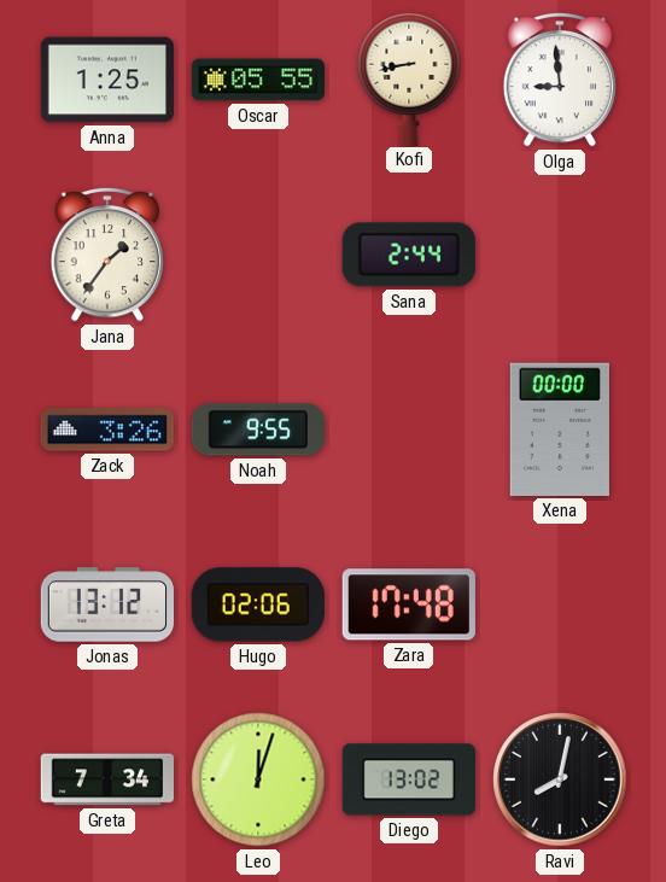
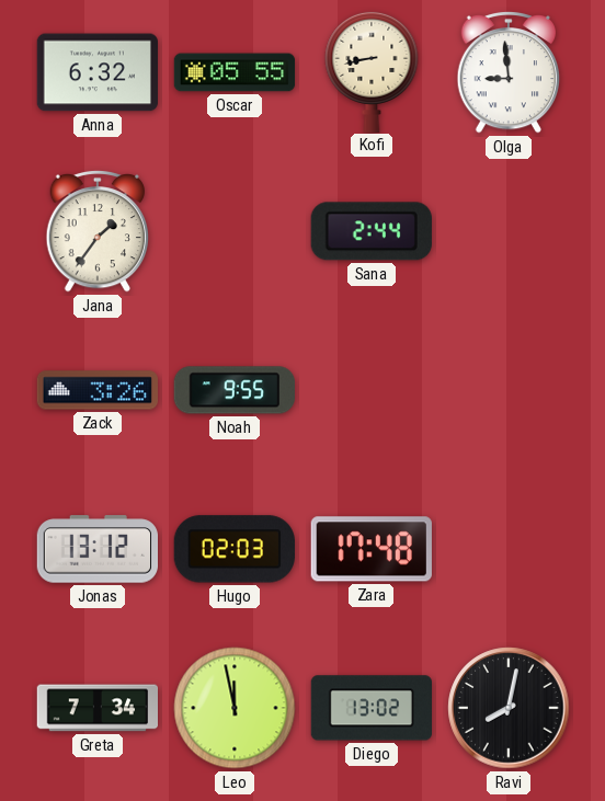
Anna: 1:25 -> 6:32 (96, 72)
Xena: 00:00 -> none (560, 430)
Hugo: 02:06 -> 02:03 (235, 549)
Leo: 12:03 -> 11:58 (235, 708)
